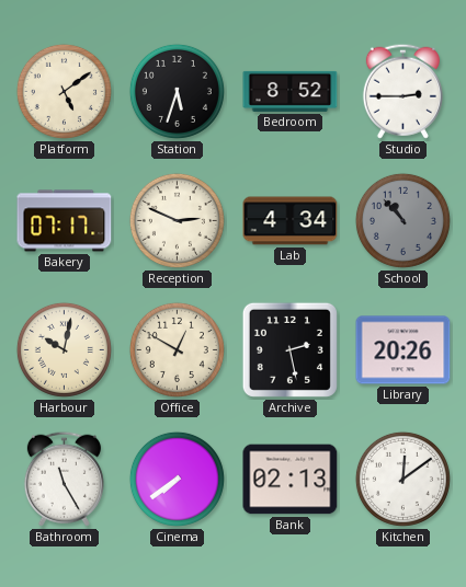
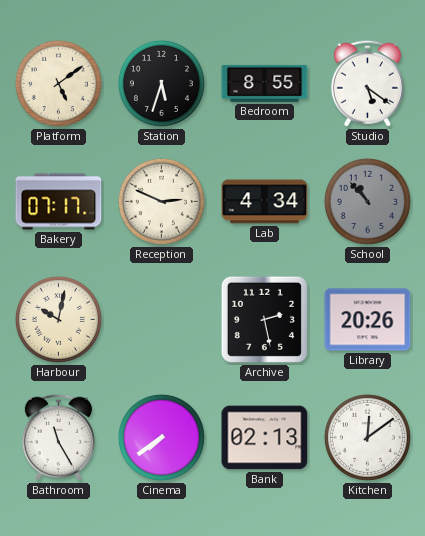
Bedroom: 8:52 -> 8:55 (265, 83)
Studio: 2:45 -> 5:21 (367, 83)
Office: 12:50 -> none (177, 349)
